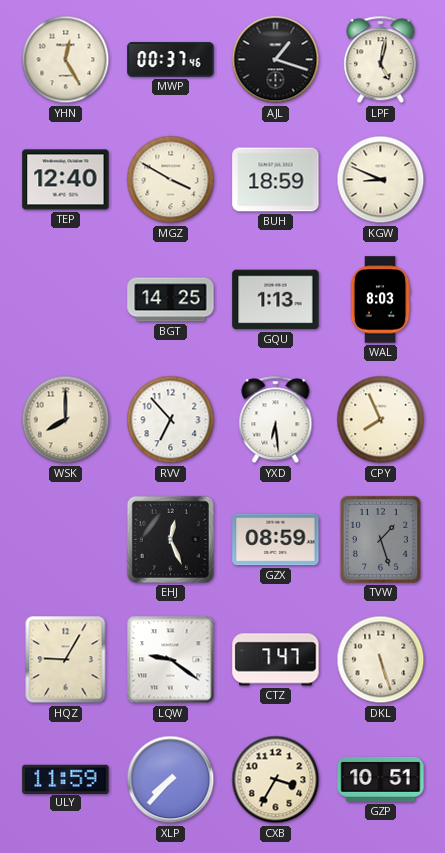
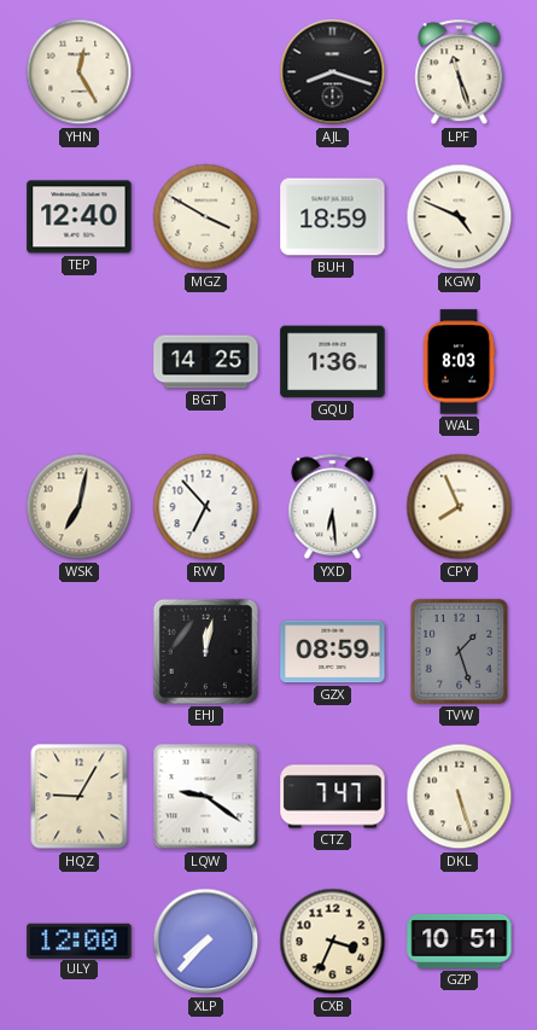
MWP: 00:37 -> none (171, 60)
AJL: 1:18 -> 8:18 (333, 72)
LPF: 5:02 -> 11:27 (460, 72)
KGW: 8:49 -> 4:49 (460, 217)
GQU: 1:13 -> 1:36 (333, 362)
WSK: 8:00 -> 7:02 (80, 507)
EHJ: 12:26 -> 12:02 (205, 651)
ULY: 11:59 -> 12:00 (80, 941)
CXB: 3:35 -> 3:34 (333, 942)
